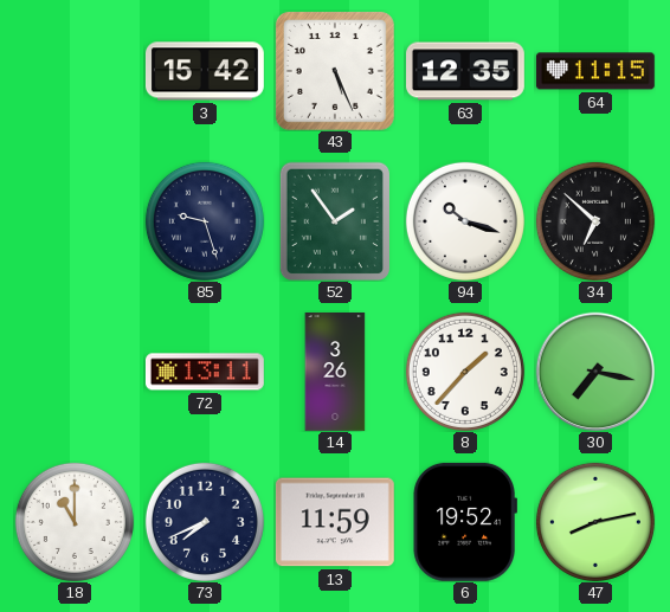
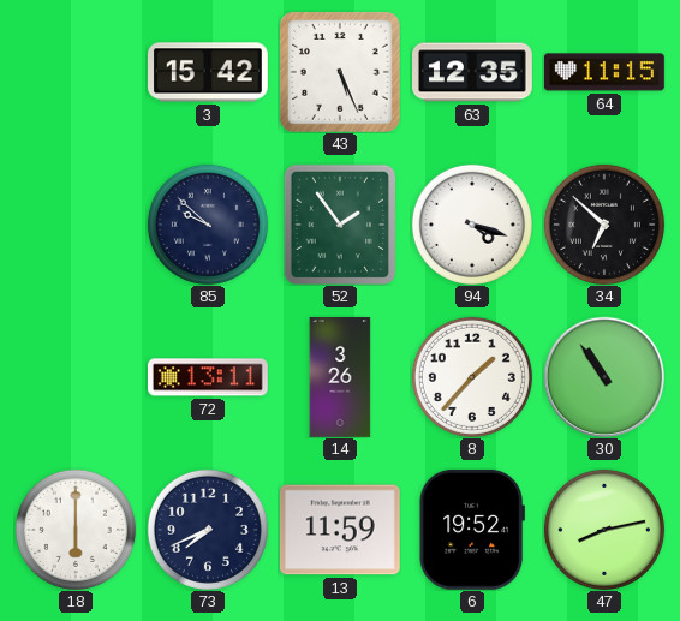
85: 9:27 -> 9:52 (208, 225)
94: 10:18 -> 4:18 (472, 225)
30: 7:17 -> 10:54 (604, 377)
18: 11:00 -> 6:00 (76, 530)
